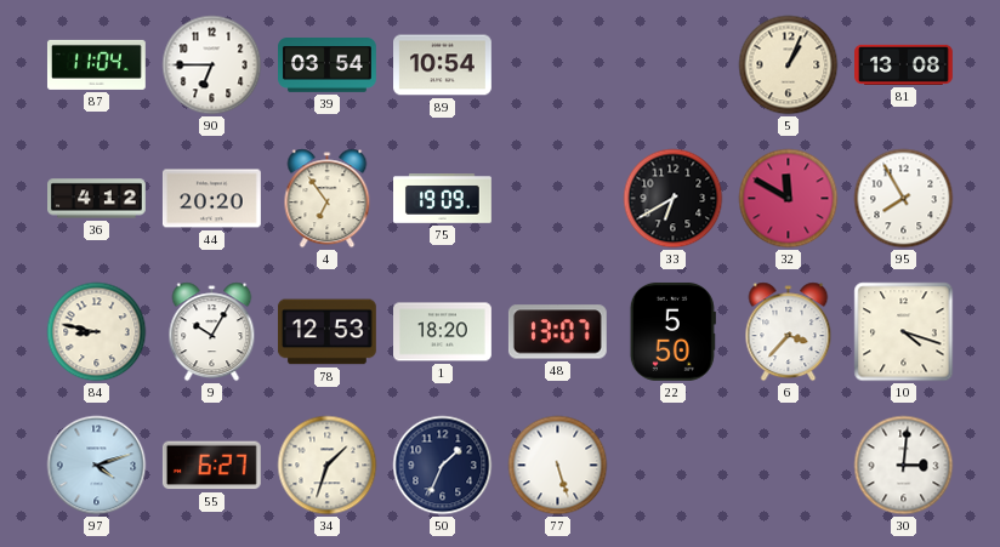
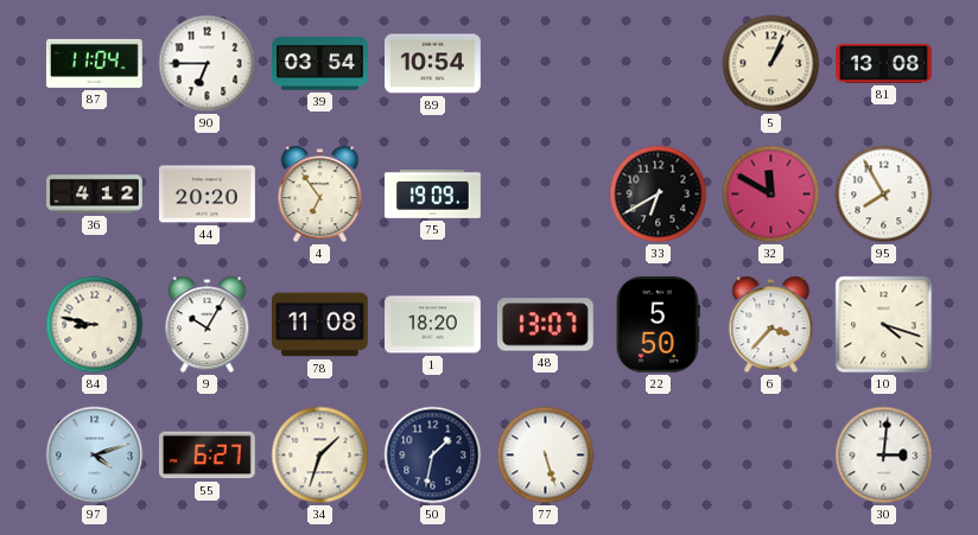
78: 12:53 -> 11:08 (319, 325)
50: 1:34 -> 1:32 (433, 456)
